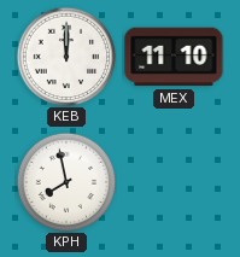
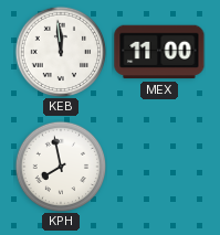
KEB: 12:00 -> 11:59 (61, 52)
MEX: 11:10 -> 11:00 (159, 52)
